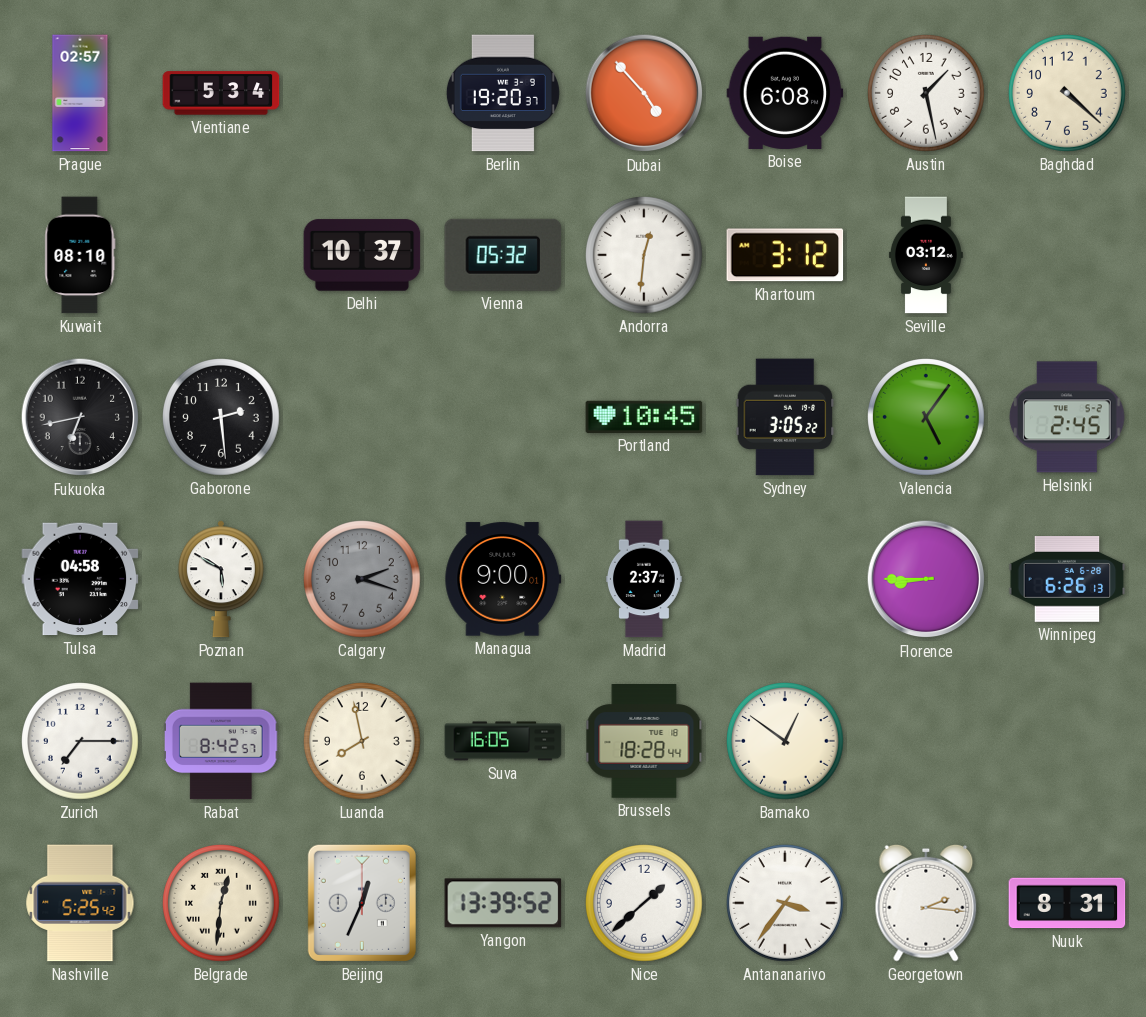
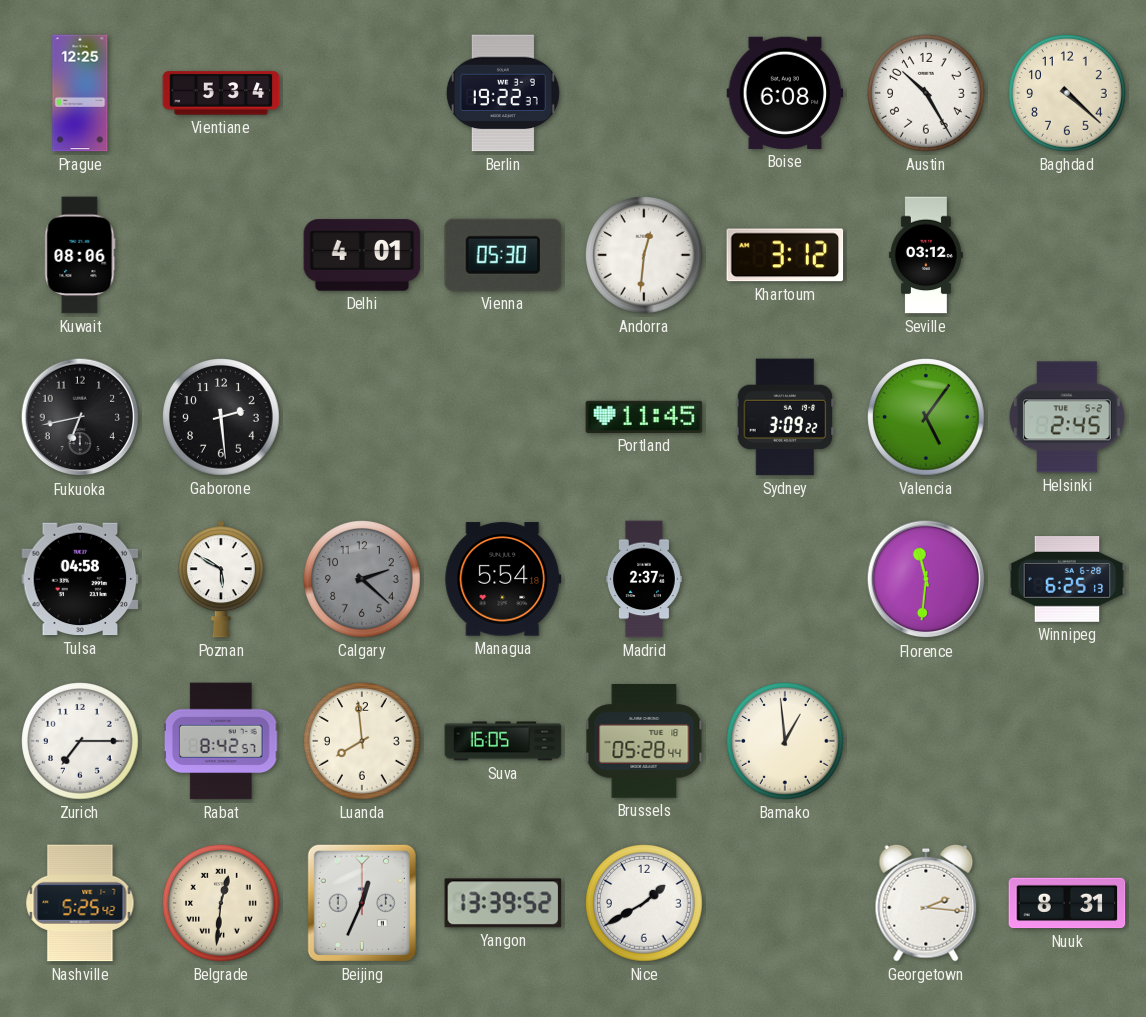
Prague: 02:57 -> 12:25 (80, 93)
Berlin: 19:20 -> 19:22 (503, 93)
Dubai: 4:53 -> none (644, 93)
Austin: 1:28 -> 10:25 (927, 94)
Kuwait: 08:10 -> 08:06 (80, 255)
Delhi: 10:37 -> 4:01 (362, 255)
Vienna: 05:32 -> 05:30 (503, 255)
Portland: 10:45 -> 11:45 (644, 417)
Sydney: 3:05 -> 3:09 (785, 417)
Calgary: 2:18 -> 2:22 (363, 580)
Managua: 9:00 -> 5:54 (503, 579)
Florence: 8:45 -> 11:31 (926, 579)
Winnipeg: 6:26 -> 6:25 (1067, 580)
Luanda: 7:58 -> 7:59 (363, 742)
Brussels: 18:28 -> 05:28 (644, 742)
Bamako: 12:51 -> 12:59 (786, 742)
Nice: 1:38 -> 1:40 (645, 904)
Antananarivo: 3:36 -> none (786, 904)
